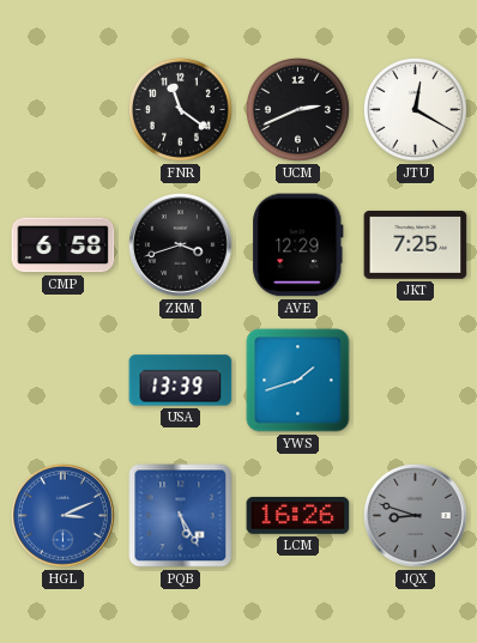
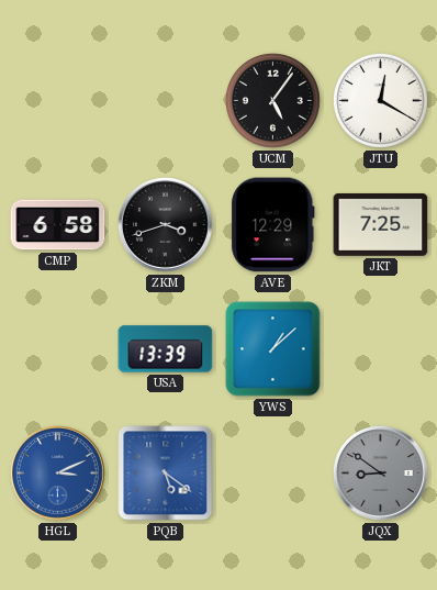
FNR: 11:21 -> none (180, 109)
UCM: 2:41 -> 5:06 (272, 100)
YWS: 1:42 -> 1:08 (273, 349)
PQB: 5:25 -> 5:21 (166, 474)
LCM: 16:26 -> none (298, 515)
JQX: 8:48 -> 8:51 (381, 474)
